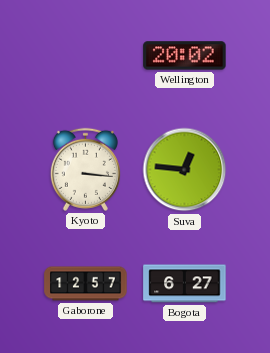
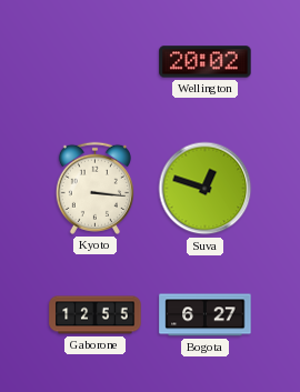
Suva: 12:46 -> 12:48 (206, 189)
Gaborone: 12:57 -> 12:55 (96, 315)
